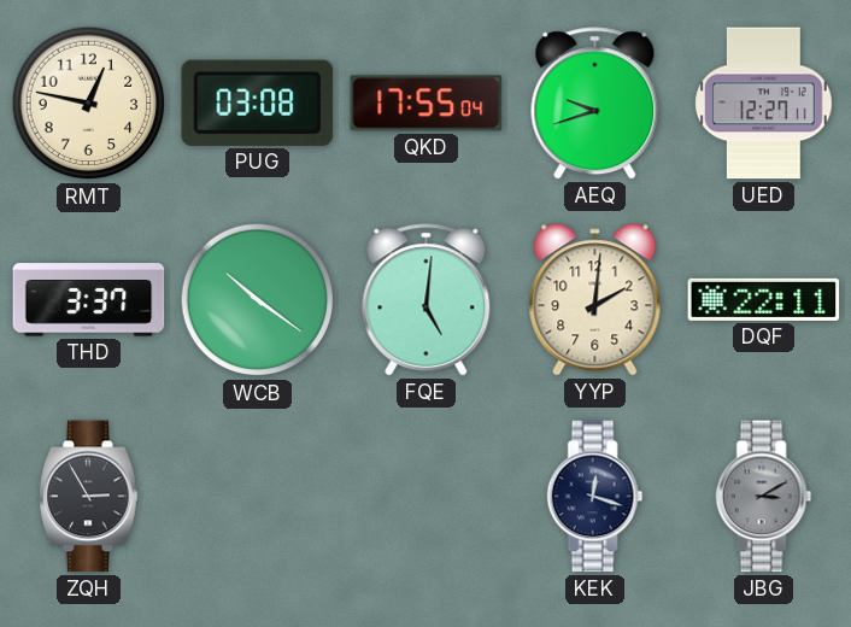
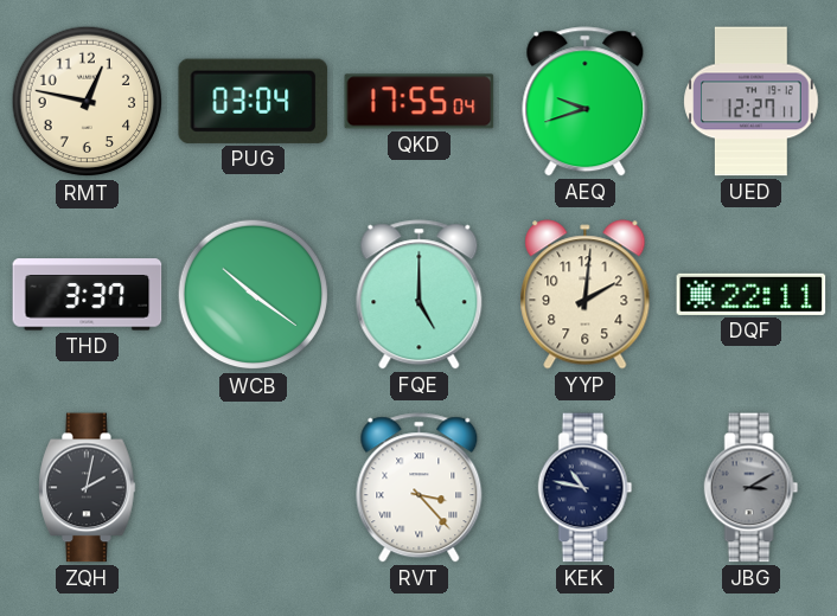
PUG: 03:08 -> 03:04 (254, 101)
FQE: 5:01 -> 5:00 (420, 295)
ZQH: 2:55 -> 2:02 (88, 488)
RVT: none -> 3:23 (420, 488)
KEK: 12:18 -> 10:47 (586, 488)
